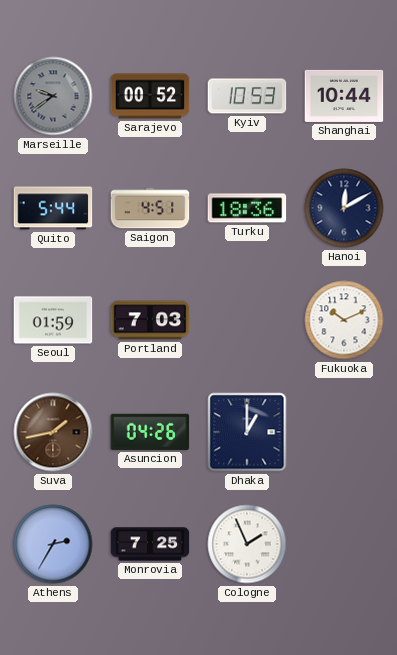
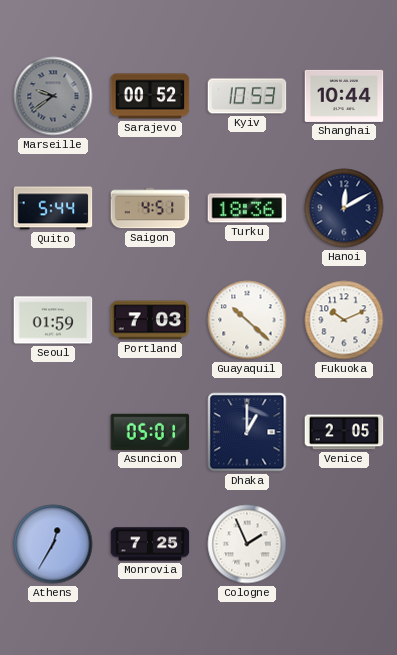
Guayaquil: none -> 10:22 (247, 320)
Suva: 1:43 -> none (53, 432)
Asuncion: 04:26 -> 05:01 (150, 432)
Venice: none -> 2:05 (344, 432)
Athens: 2:35 -> 12:35 (53, 544)
